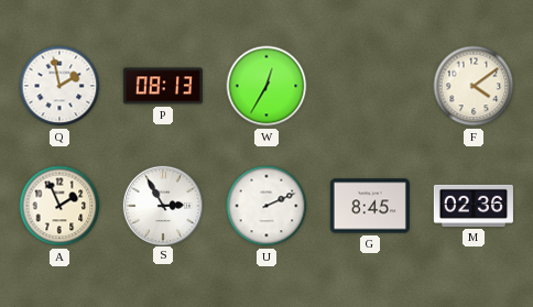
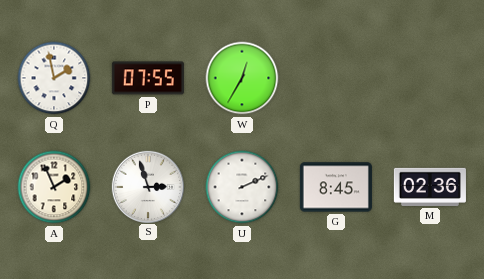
P: 08:13 -> 07:55 (148, 78)
F: 4:09 -> none (474, 86)
S: 2:55 -> 2:57 (147, 186)
